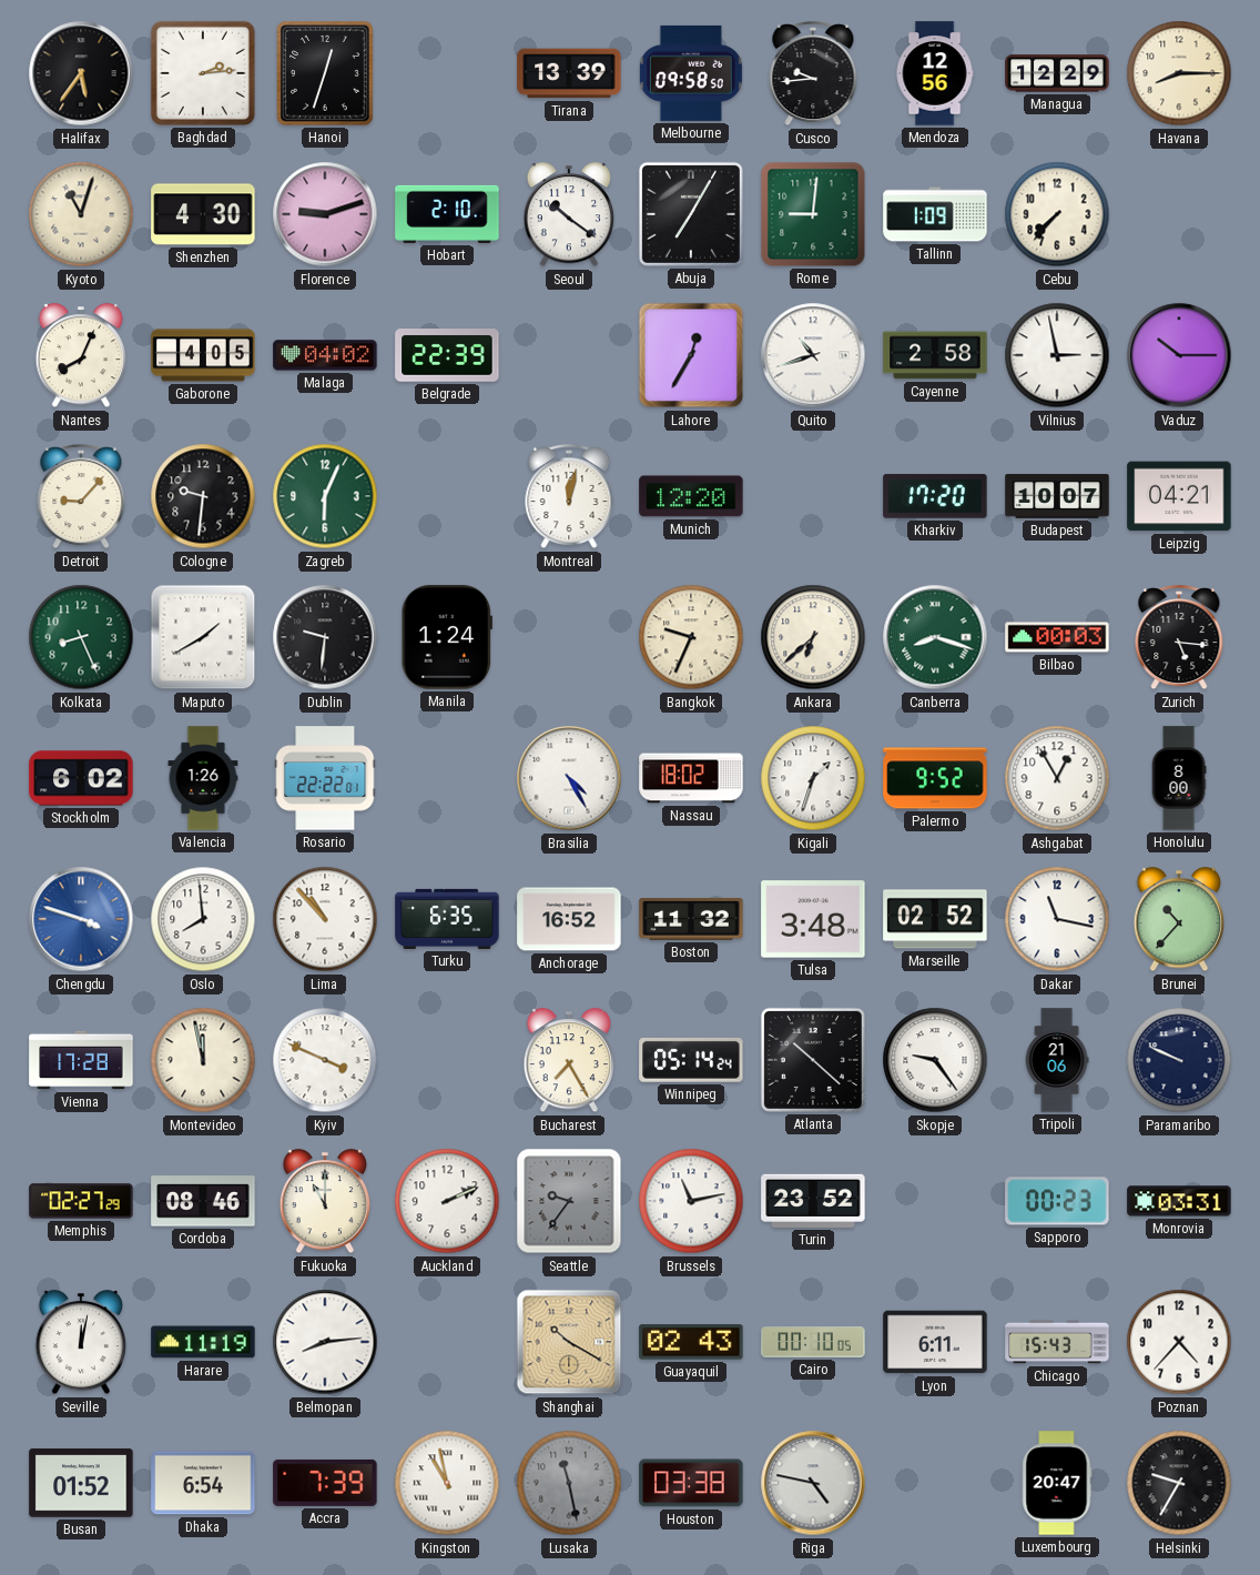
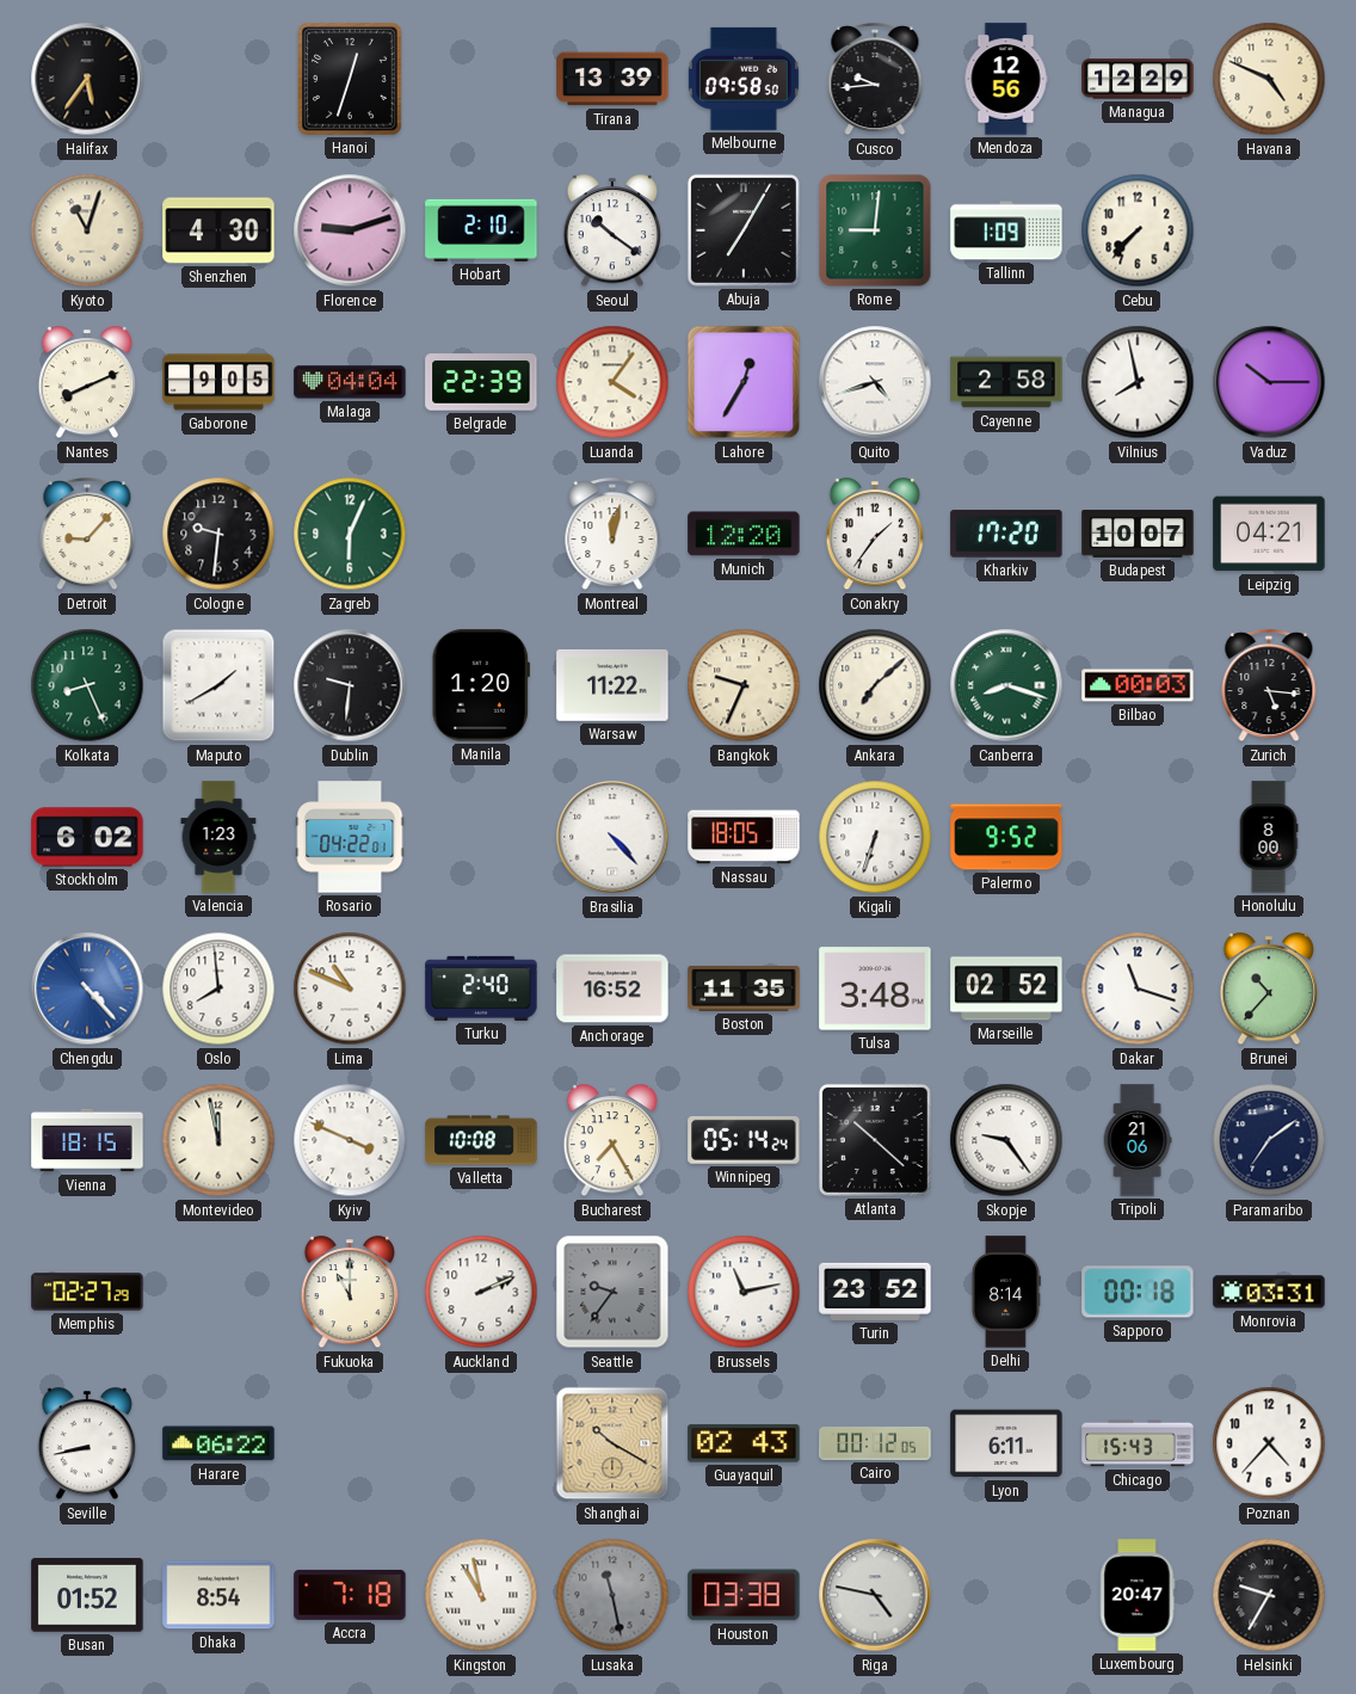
Baghdad: 2:14 -> none (203, 73)
Havana: 8:15 -> 4:49 (1269, 79)
Nantes: 8:04 -> 8:11 (87, 383)
Gaborone: 4:05 -> 9:05 (218, 382)
Malaga: 04:02 -> 04:04 (350, 382)
Luanda: none -> 4:06 (612, 382)
Quito: 10:42 -> 4:42 (875, 382)
Vilnius: 2:58 -> 7:58 (1138, 382)
Conakry: none -> 1:36 (875, 535)
Manila: 1:24 -> 1:20 (481, 685)
Warsaw: none -> 11:22 (612, 685)
Ankara: 6:38 -> 7:08 (875, 685)
Valencia: 1:26 -> 1:23 (218, 837)
Rosario: 22:22 -> 04:22 (350, 837)
Brasilia: 4:25 -> 4:23 (612, 837)
Nassau: 18:02 -> 18:05 (744, 837)
Kigali: 1:33 -> 6:33 (875, 837)
Ashgabat: 12:55 -> none (1057, 778)
Chengdu: 3:48 -> 4:23 (87, 988)
Lima: 10:53 -> 10:49 (350, 988)
Turku: 6:35 -> 2:40 (481, 988)
Boston: 11:32 -> 11:35 (744, 990)
Dakar: 11:17 -> 11:18 (1138, 988)
Vienna: 17:28 -> 18:15 (87, 1140)
Valletta: none -> 10:08 (481, 1140)
Paramaribo: 9:49 -> 7:09 (1269, 1140)
Cordoba: 08:46 -> none (203, 1201)
Delhi: none -> 8:14 (1005, 1292)
Sapporo: 00:23 -> 00:18 (1138, 1292)
Seville: 12:02 -> 8:43 (87, 1444)
Harare: 11:19 -> 06:22 (218, 1443)
Belmopan: 8:14 -> none (325, 1342)
Cairo: 00:10 -> 00:12 (875, 1443)
Dhaka: 6:54 -> 8:54 (218, 1595)
Accra: 7:39 -> 7:18 (350, 1595)
